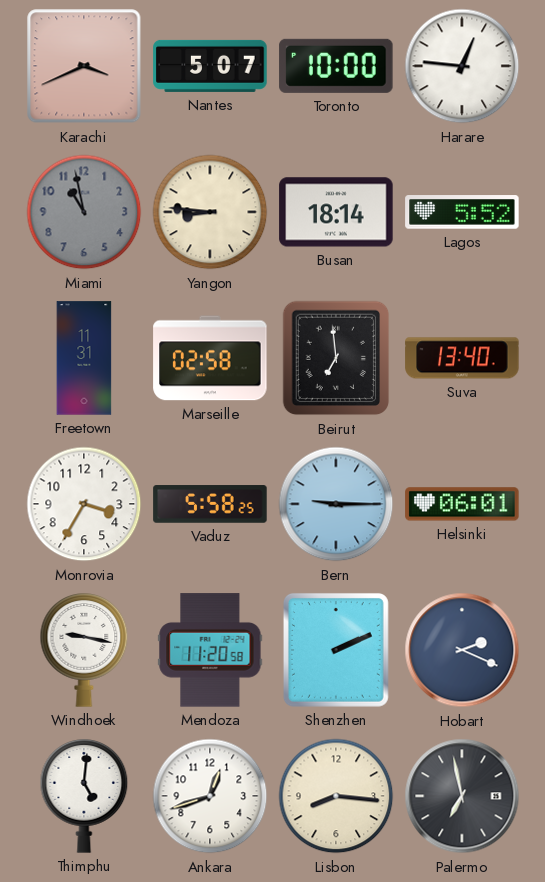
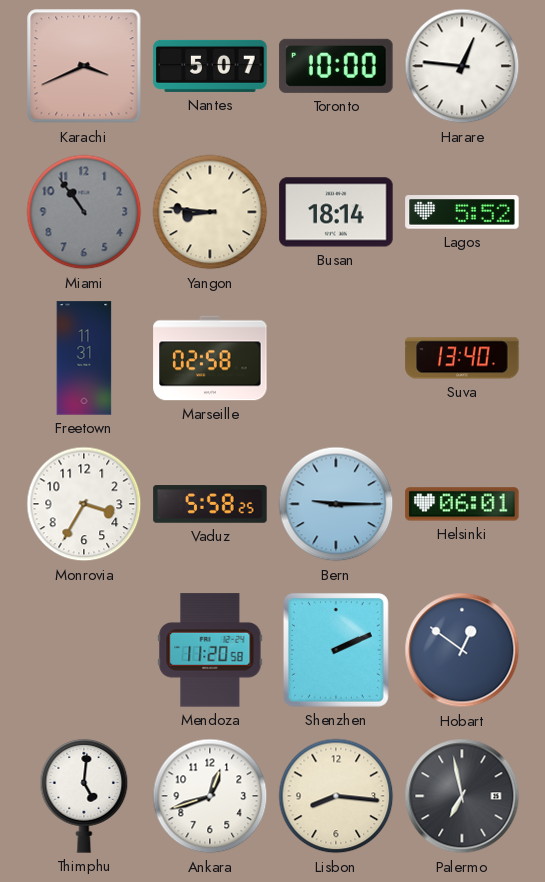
Miami: 10:58 -> 10:54 (84, 212)
Beirut: 6:59 -> none (336, 358)
Windhoek: 9:17 -> none (84, 650)
Hobart: 2:19 -> 12:51 (462, 650)
